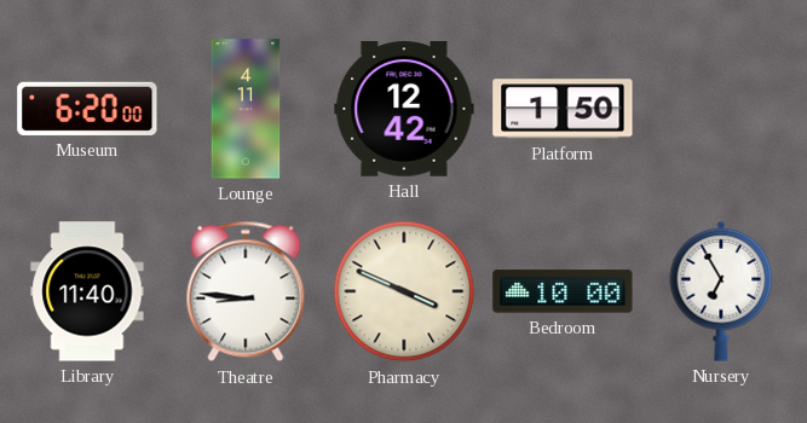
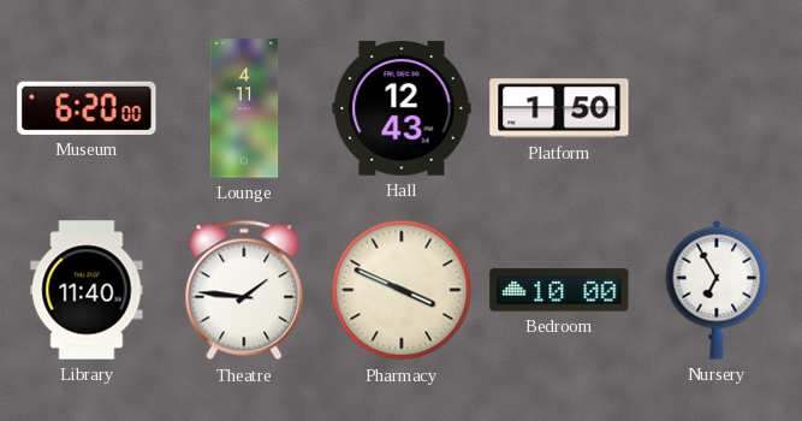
Hall: 12:42 -> 12:43 (402, 108)
Theatre: 8:46 -> 1:46 (244, 290)
